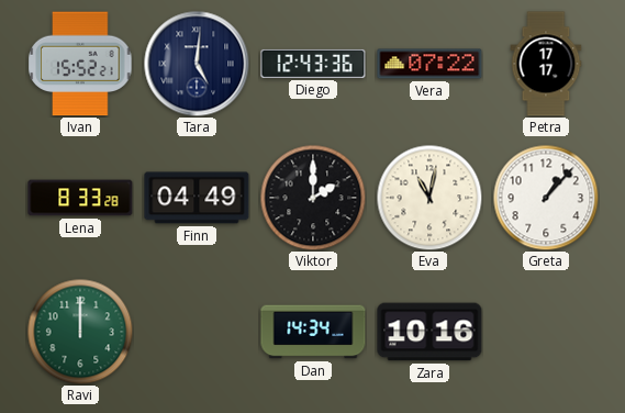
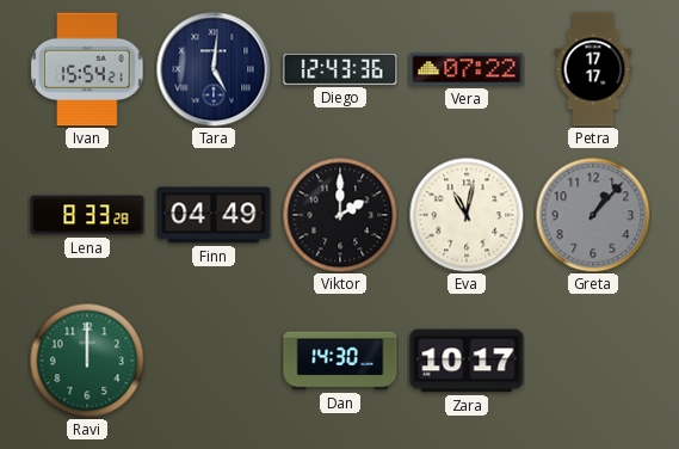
Ivan: 15:52 -> 15:54 (87, 69)
Greta dial: white -> grey (593, 215)
Dan: 14:34 -> 14:30 (340, 361)
Zara: 10:16 -> 10:17 (467, 361)
